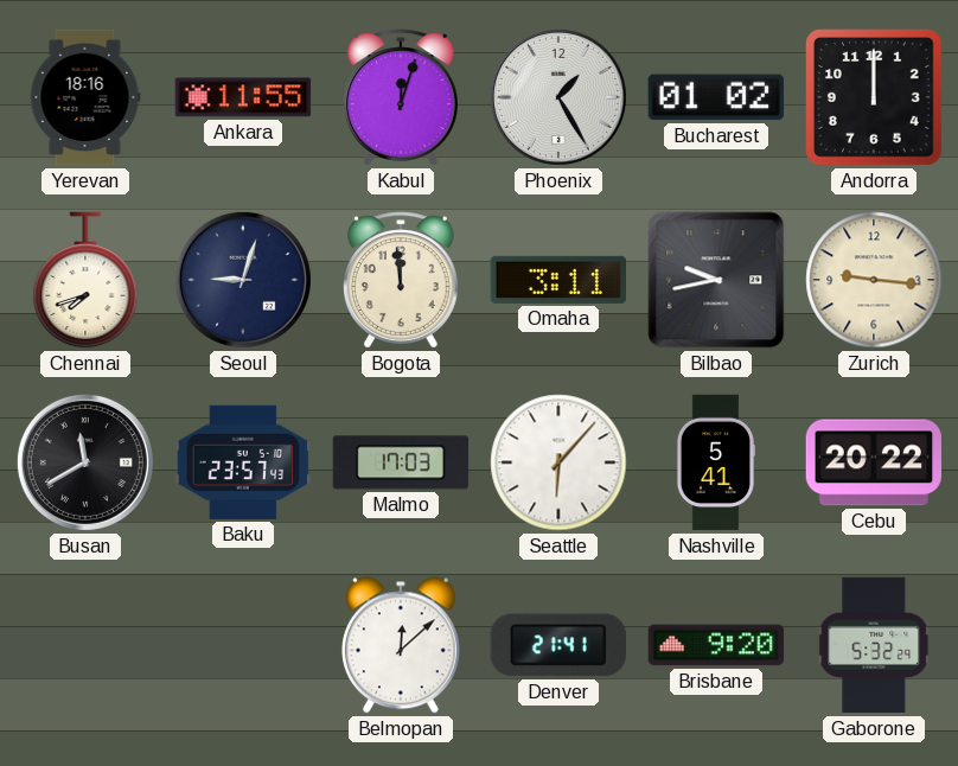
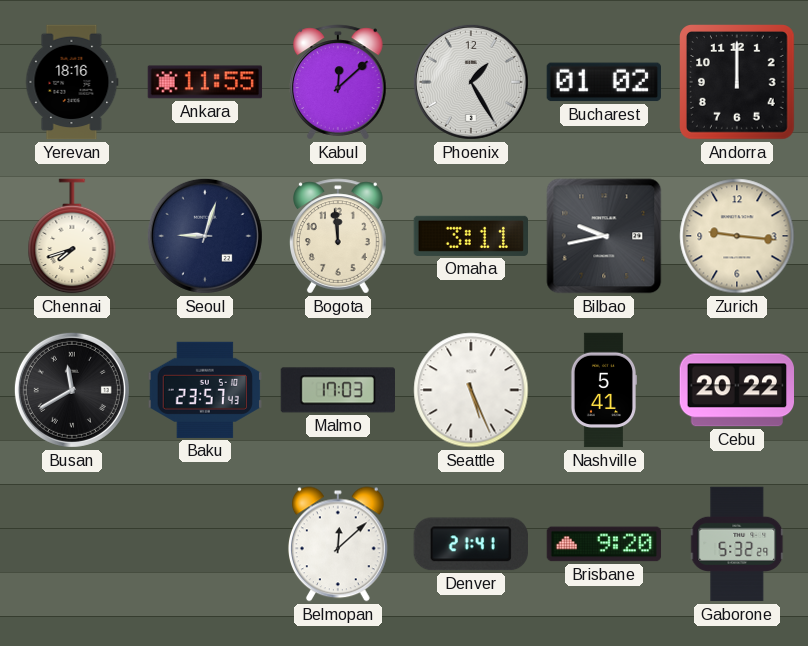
Kabul: 12:03 -> 12:08 (339, 82)
Seattle: 6:07 -> 5:26 (471, 390)
